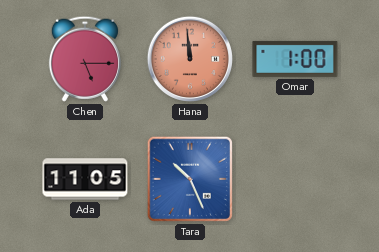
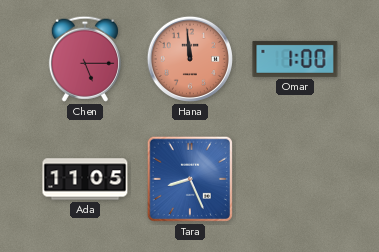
Tara: 10:26 -> 8:26 (190, 179)
